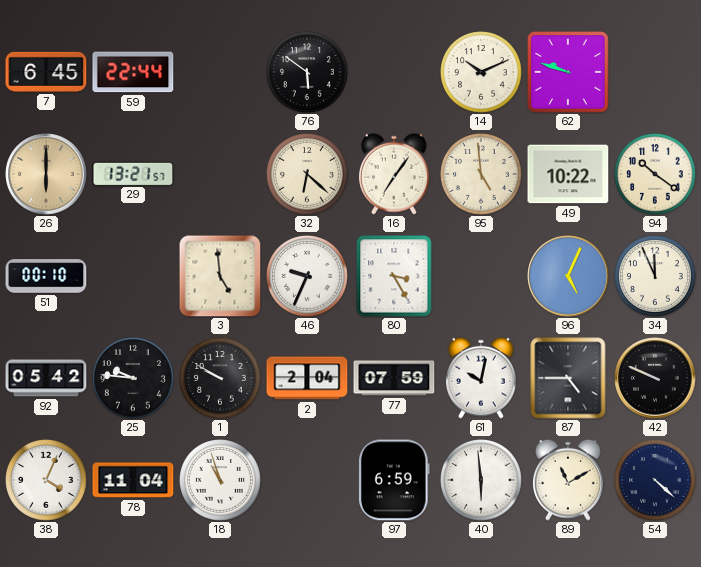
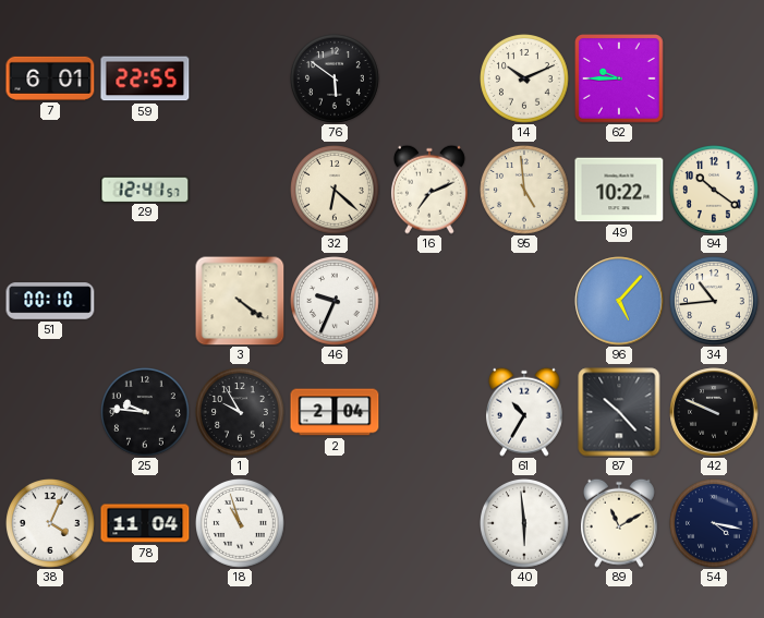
7: 6:45 -> 6:01 (50, 78)
59: 22:44 -> 22:55 (145, 78)
62: 9:48 -> 9:45 (620, 80)
26: 6:00 -> none (46, 174)
29: 13:21 -> 12:41 (145, 189)
16: 7:06 -> 7:11 (429, 190)
3: 4:59 -> 4:21 (240, 301)
80: 3:25 -> none (394, 276)
96: 5:04 -> 5:07 (619, 301)
34: 11:56 -> 10:44 (715, 302)
92: 05:42 -> none (46, 378)
1: 9:50 -> 9:55 (241, 413)
77: 07:59 -> none (394, 378)
61: 10:02 -> 10:35 (524, 412)
87: 4:45 -> 10:23 (619, 412)
97: 6:59 -> none (395, 480)
54: 4:22 -> 4:17 (715, 524)
